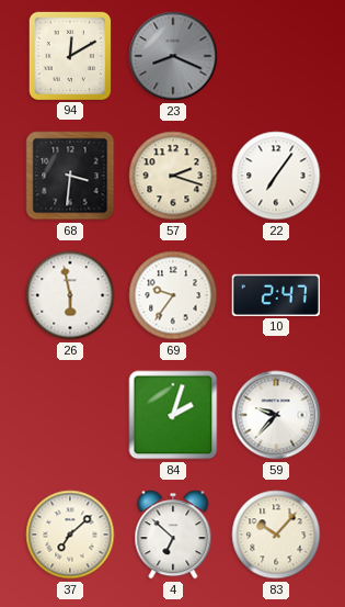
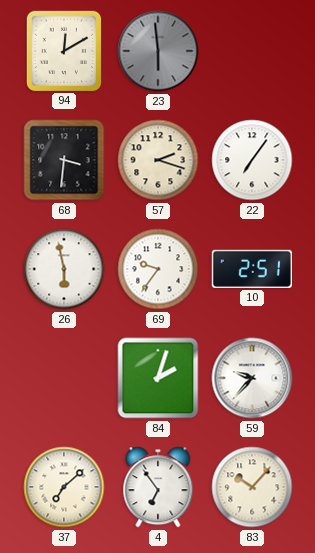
23: 8:19 -> 5:59 (158, 51)
10: 2:47 -> 2:51 (252, 269)
4: 6:52 -> 6:54 (158, 487)
